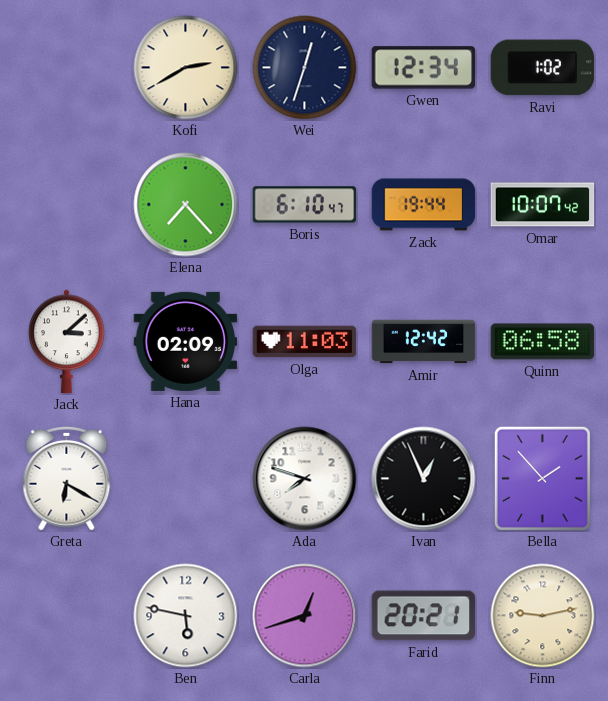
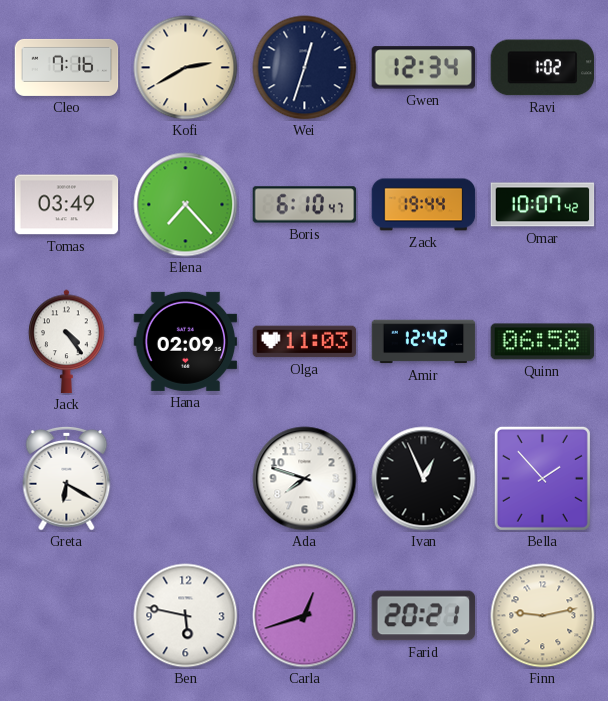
Cleo: none -> 7:16 (67, 67)
Tomas: none -> 03:49 (67, 205)
Jack: 3:08 -> 4:24 (67, 342)
